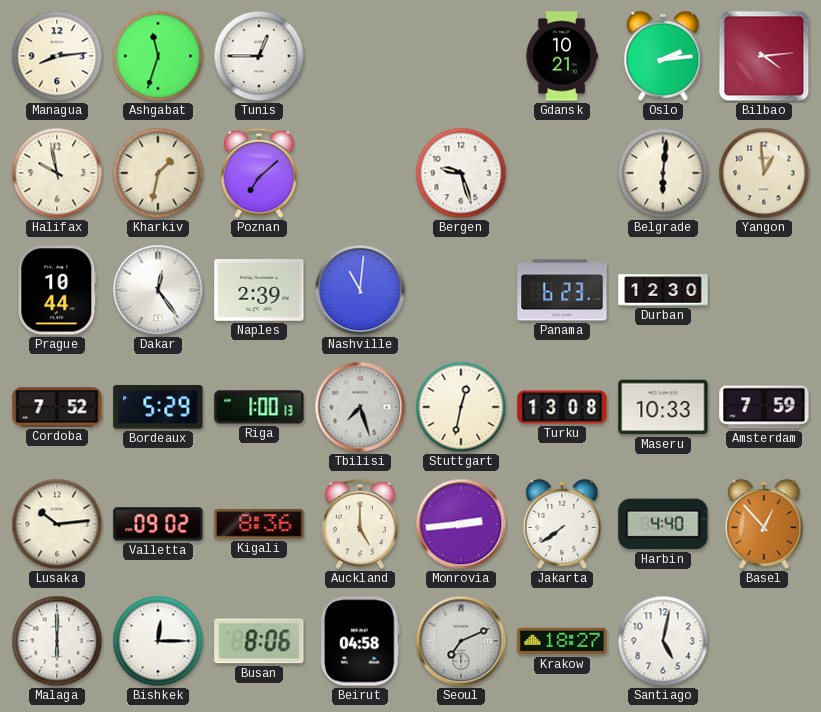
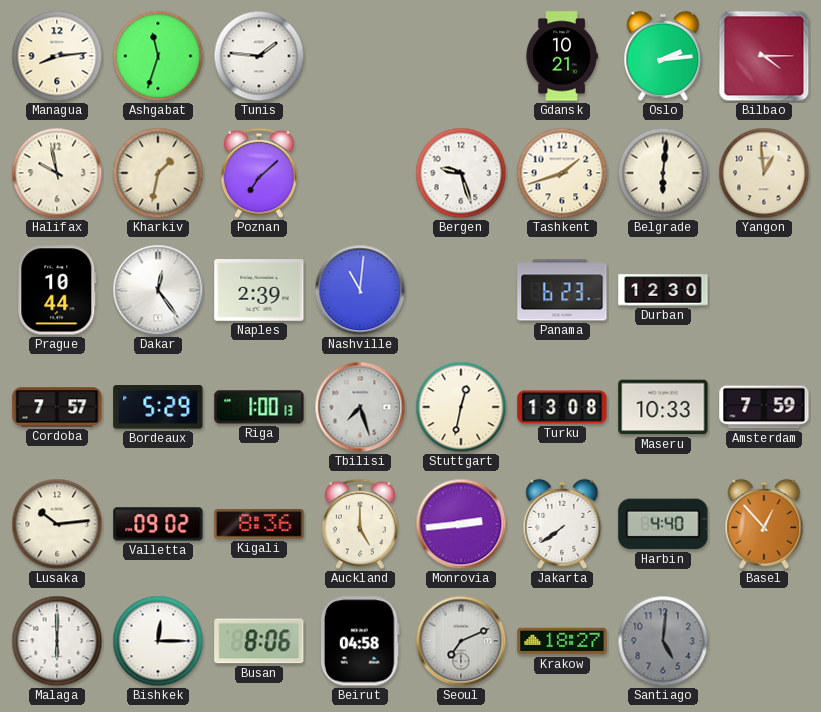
Tunis: 12:45 -> 1:46 (259, 56)
Bilbao: 4:14 -> 4:15 (764, 56)
Tashkent: none -> 1:42 (562, 173)
Cordoba: 7:52 -> 7:57 (57, 407)
Santiago: 5:02 -> 5:01 (663, 641)
Santiago dial: white -> grey (663, 641)
